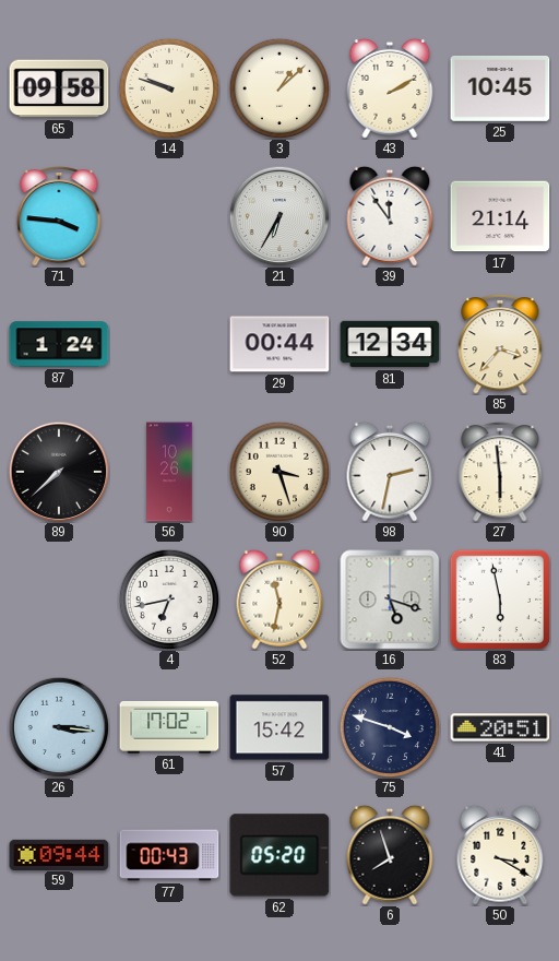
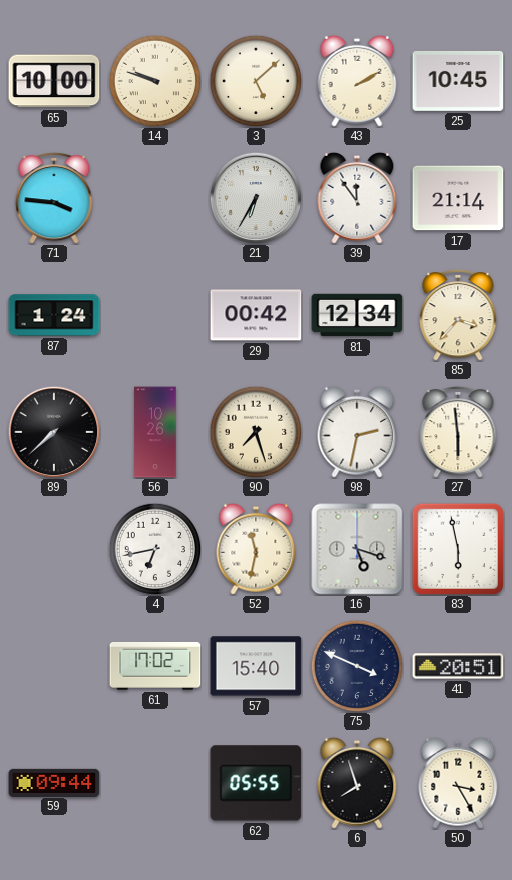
65: 09:58 -> 10:00 (54, 81)
3: 1:08 -> 5:08 (256, 81)
29: 00:44 -> 00:42 (256, 315)
90: 3:27 -> 7:27 (256, 432)
26: 3:16 -> none (59, 727)
57: 15:42 -> 15:40 (256, 666)
75: 3:48 -> 3:49 (357, 666)
77: 00:43 -> none (169, 855)
62: 05:20 -> 05:55 (256, 783)
50: 3:20 -> 3:25 (458, 783)
